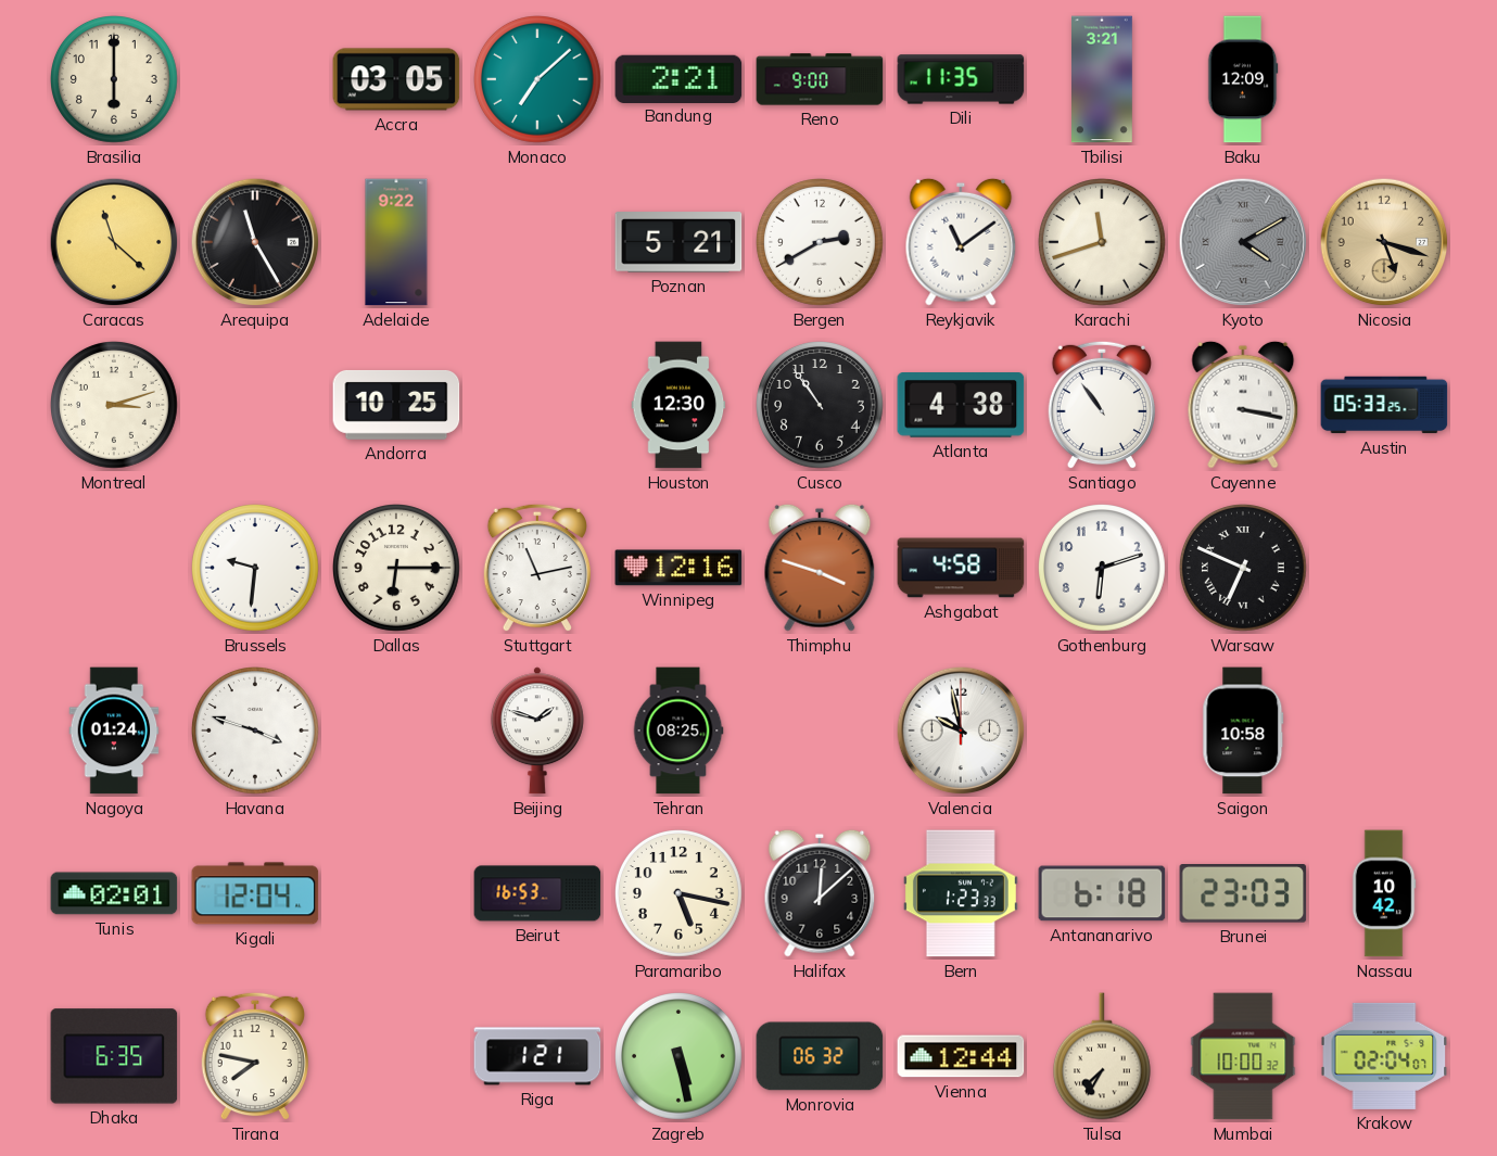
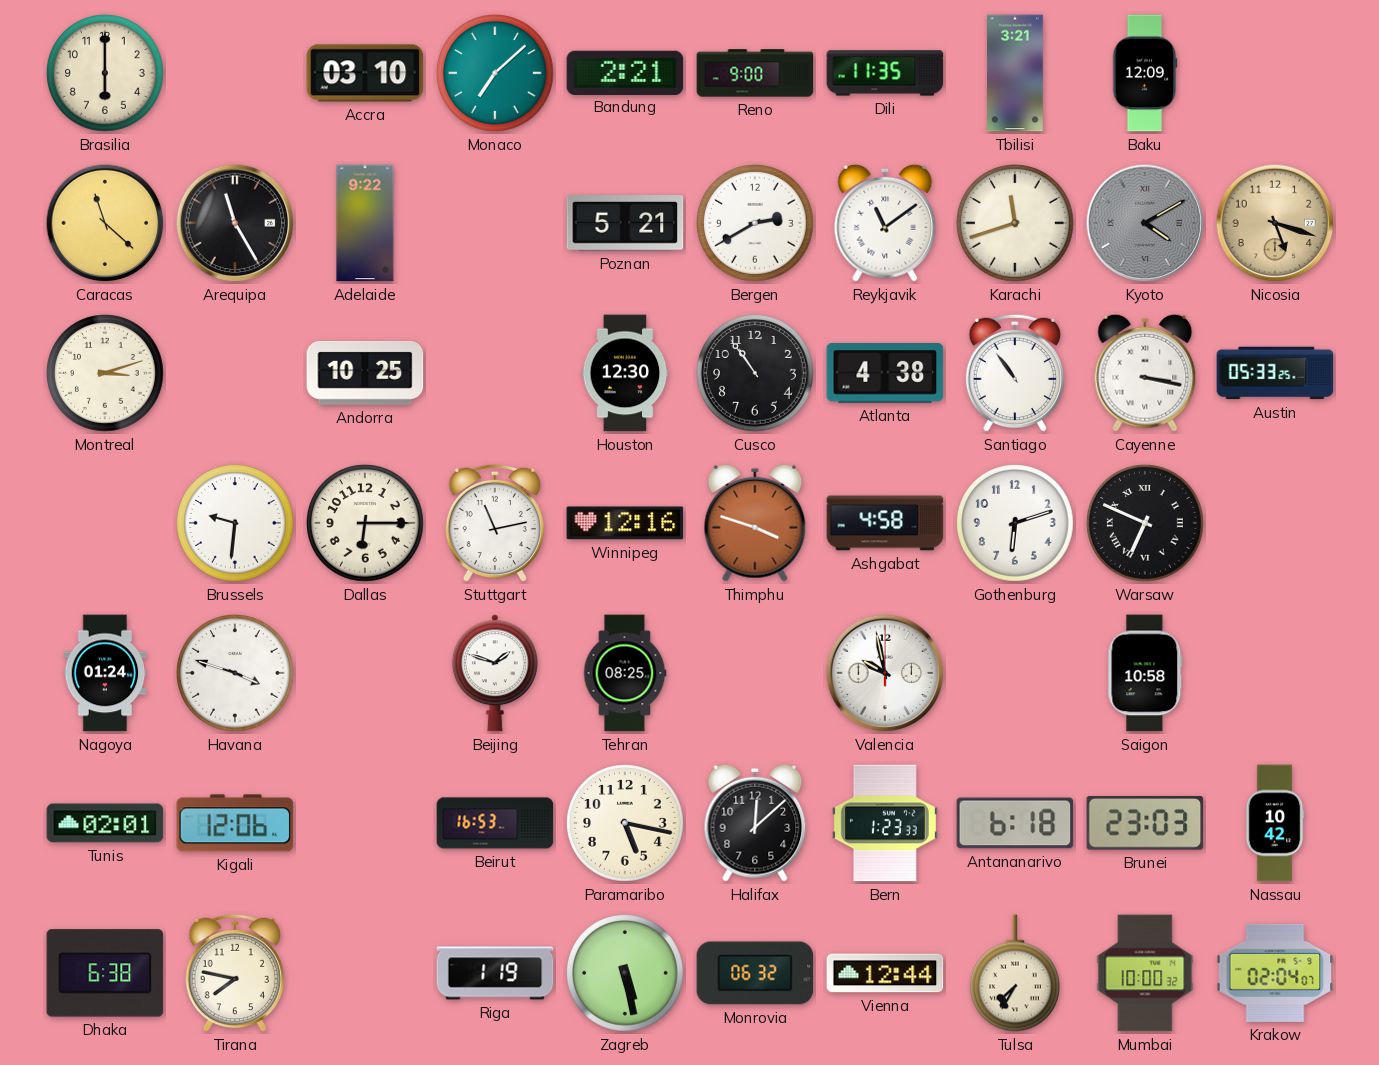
Accra: 03:05 -> 03:10 (365, 73)
Kigali: 12:04 -> 12:06 (235, 823)
Dhaka: 6:35 -> 6:38 (105, 973)
Riga: 1:21 -> 1:19 (495, 973)
